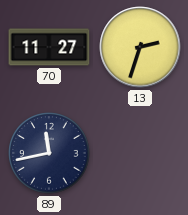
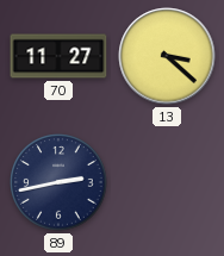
13: 2:33 -> 3:22 (167, 56)
89: 11:43 -> 2:43 (58, 182)
